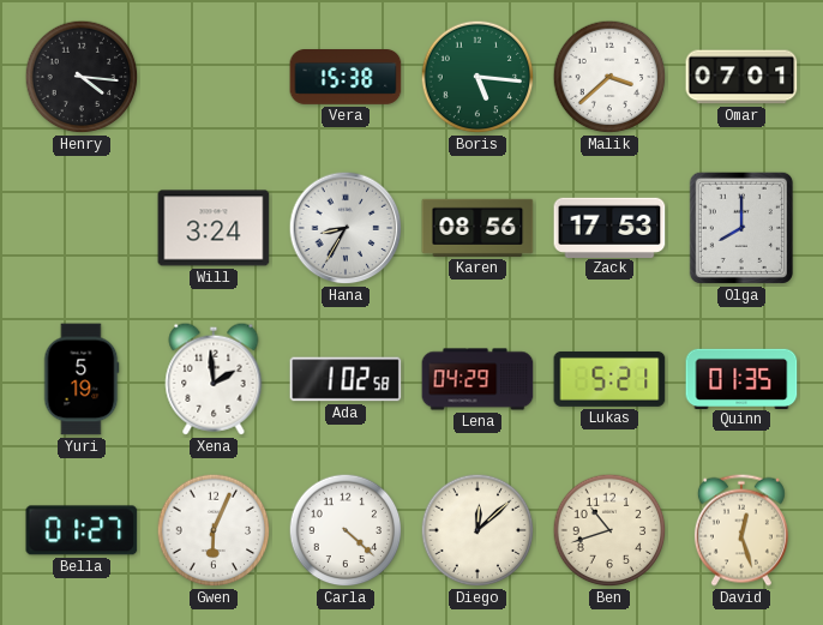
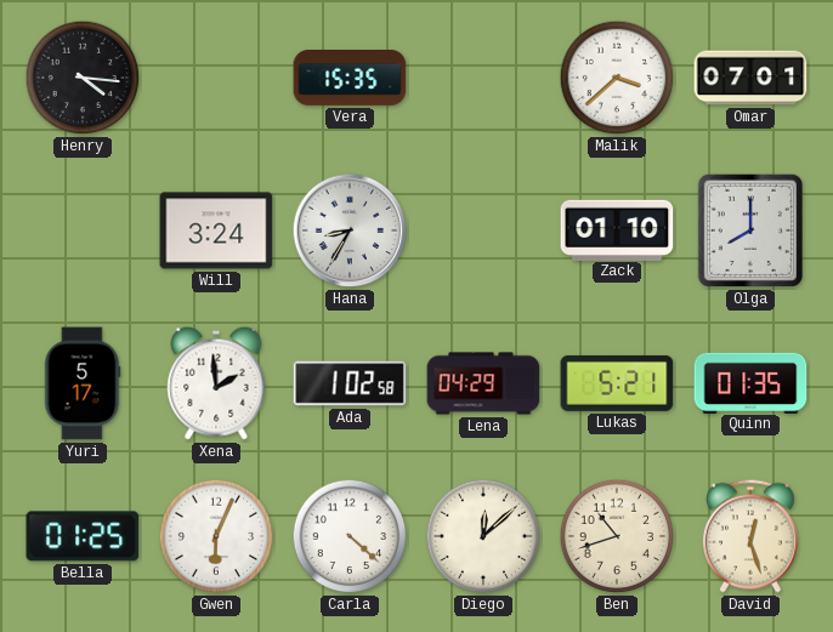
Vera: 15:38 -> 15:35 (350, 79)
Boris: 5:16 -> none (477, 77)
Karen: 08:56 -> none (477, 228)
Zack: 17:53 -> 01:10 (617, 229)
Yuri: 5:19 -> 5:17 (83, 383)
Bella: 01:27 -> 01:25 (83, 536)
